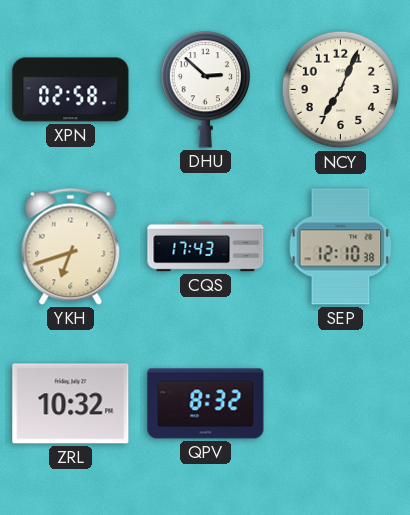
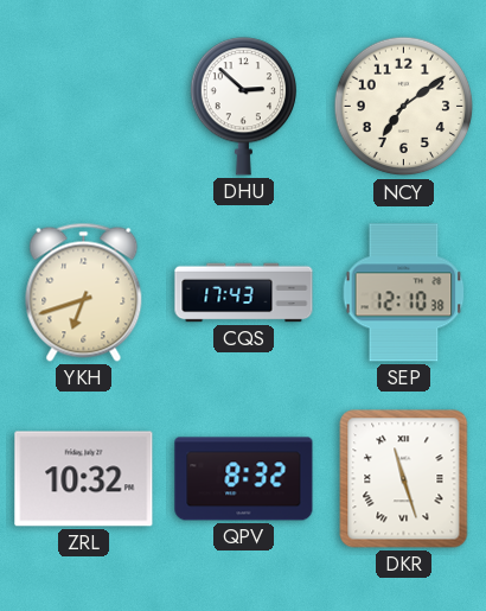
XPN: 02:58 -> none (71, 90)
NCY: 7:04 -> 7:09 (404, 107)
DKR: none -> 11:27 (404, 479)
